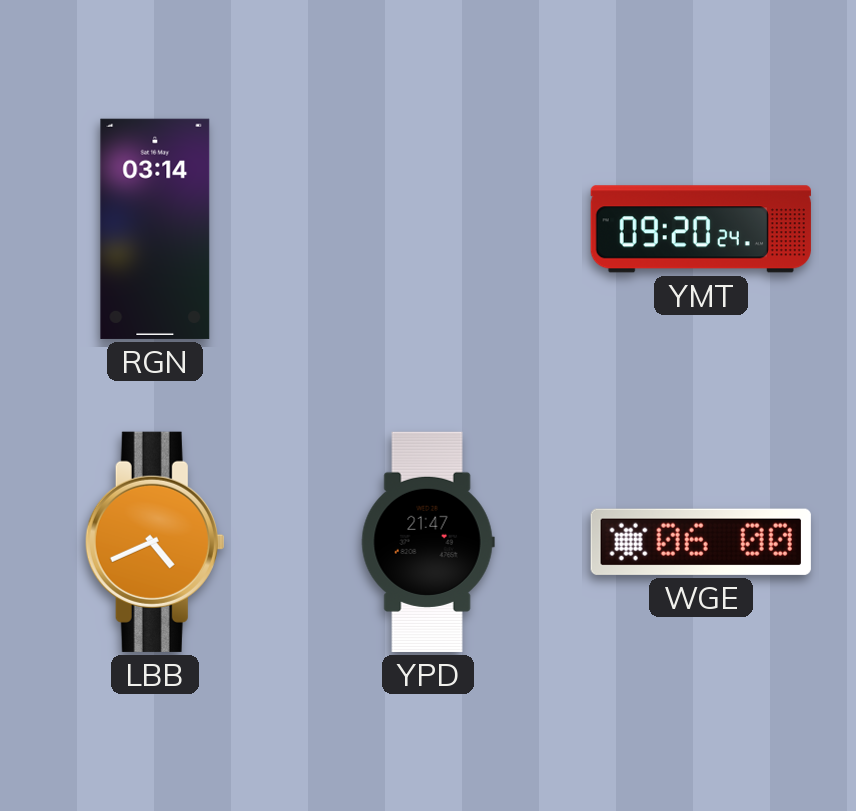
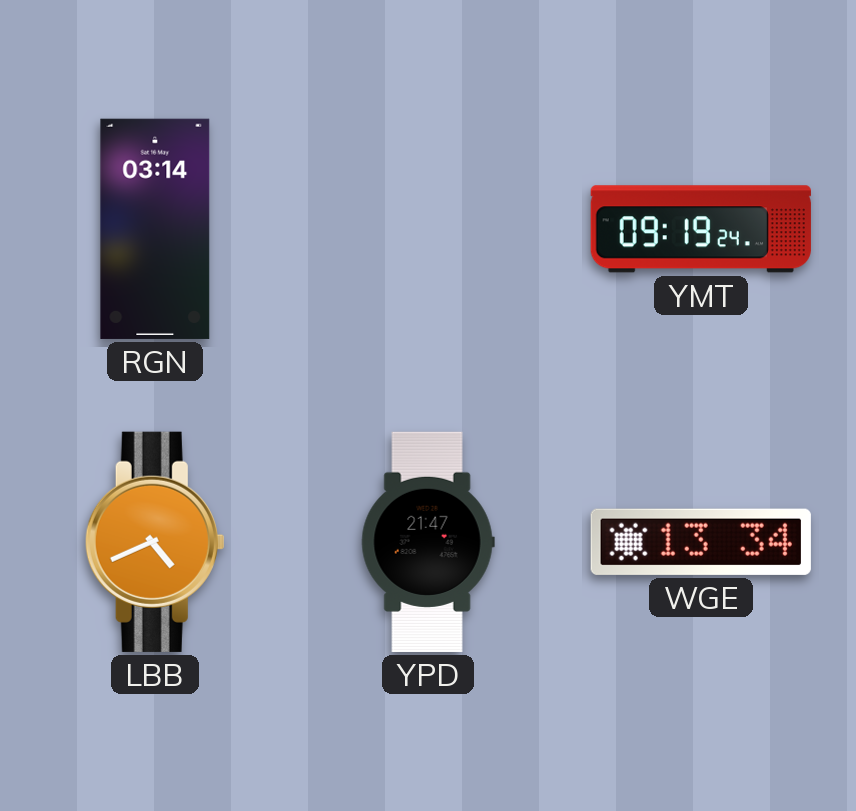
YMT: 09:20 -> 09:19 (701, 229)
WGE: 06:00 -> 13:34 (701, 542)
